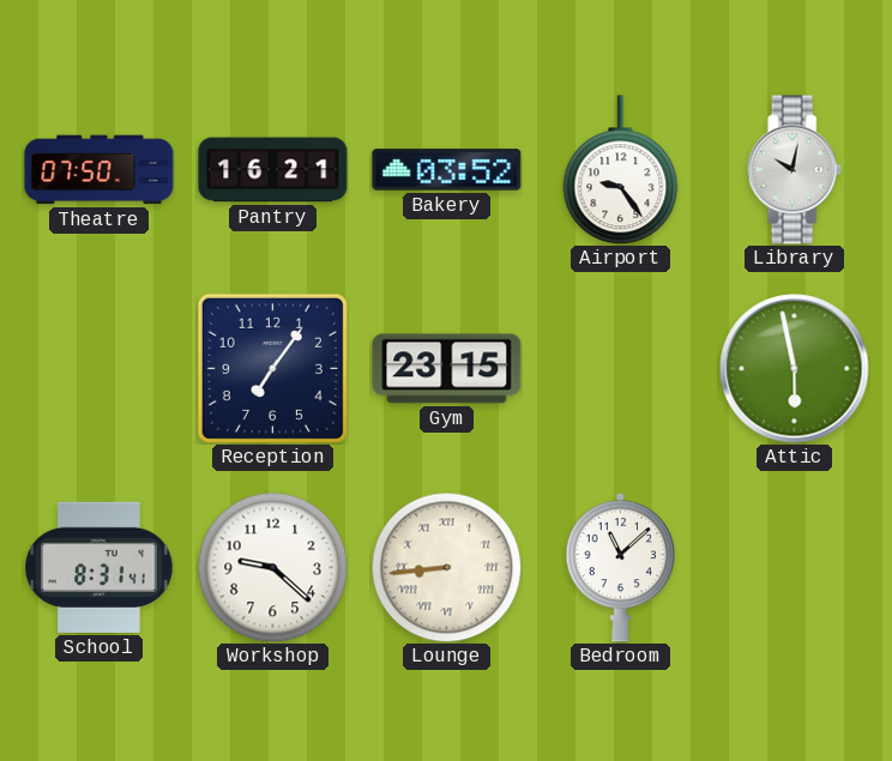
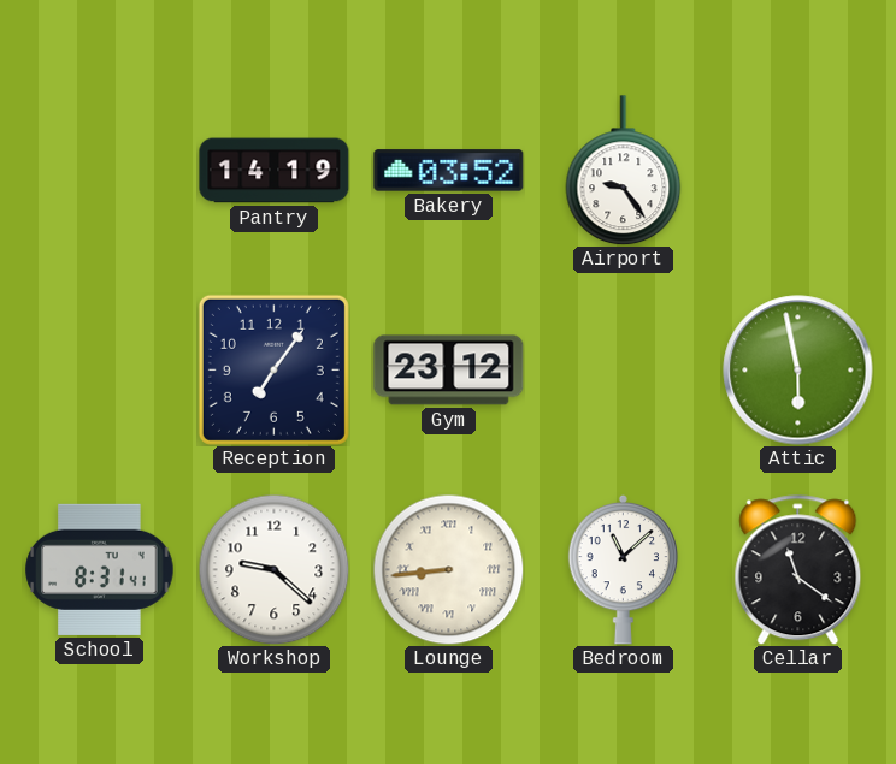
Theatre: 07:50 -> none (100, 170)
Pantry: 16:21 -> 14:19 (275, 171)
Library: 10:02 -> none (794, 170)
Gym: 23:15 -> 23:12 (449, 371)
Cellar: none -> 11:21 (798, 570)
